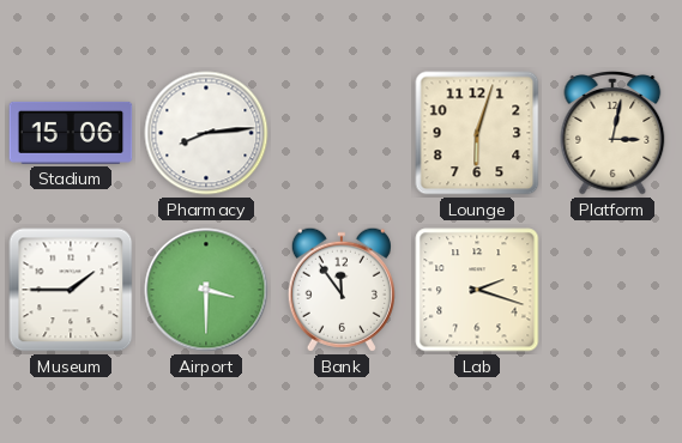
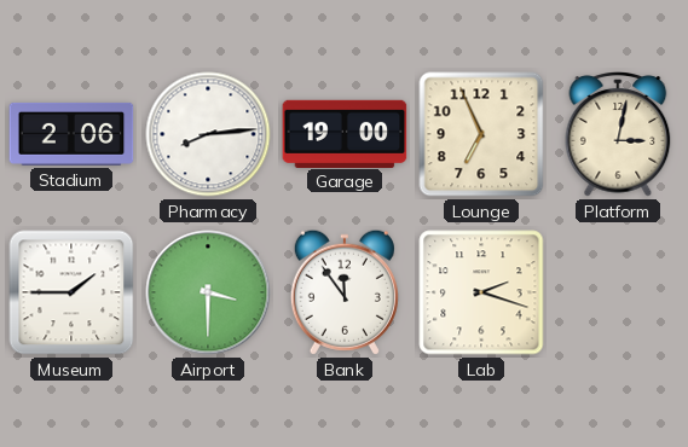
Stadium: 15:06 -> 2:06 (71, 134)
Garage: none -> 19:00 (345, 133)
Lounge: 6:03 -> 6:56 (481, 134)
